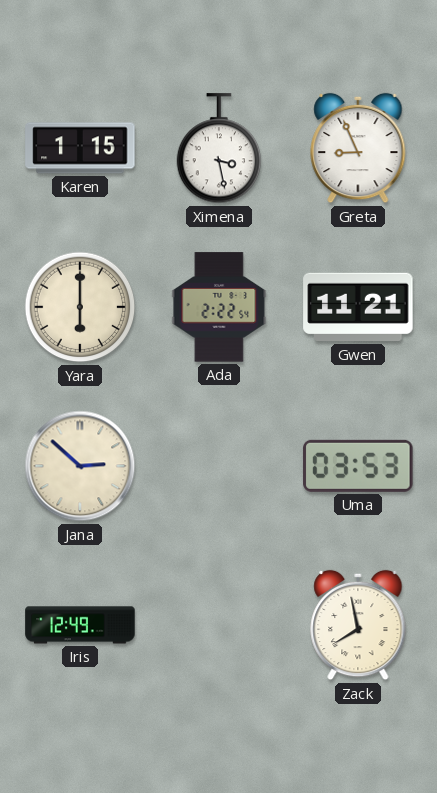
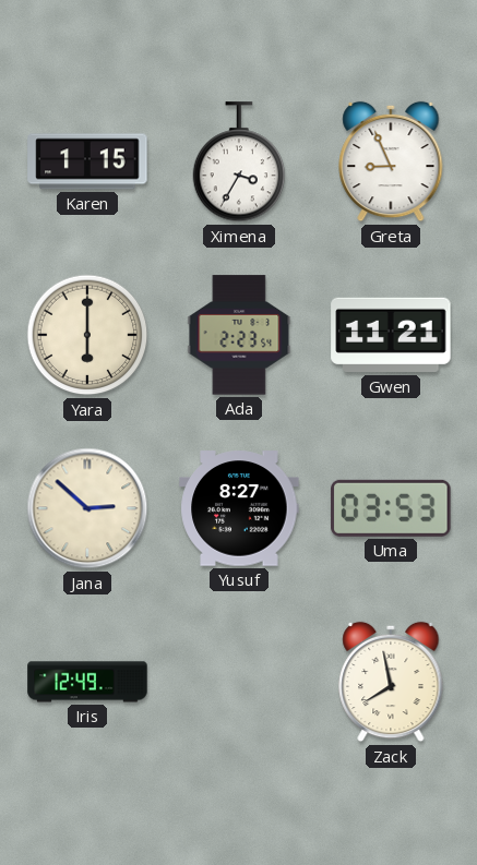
Ximena: 3:28 -> 3:35 (239, 163)
Ada: 2:22 -> 2:23 (239, 335)
Yusuf: none -> 8:27 (239, 508)
